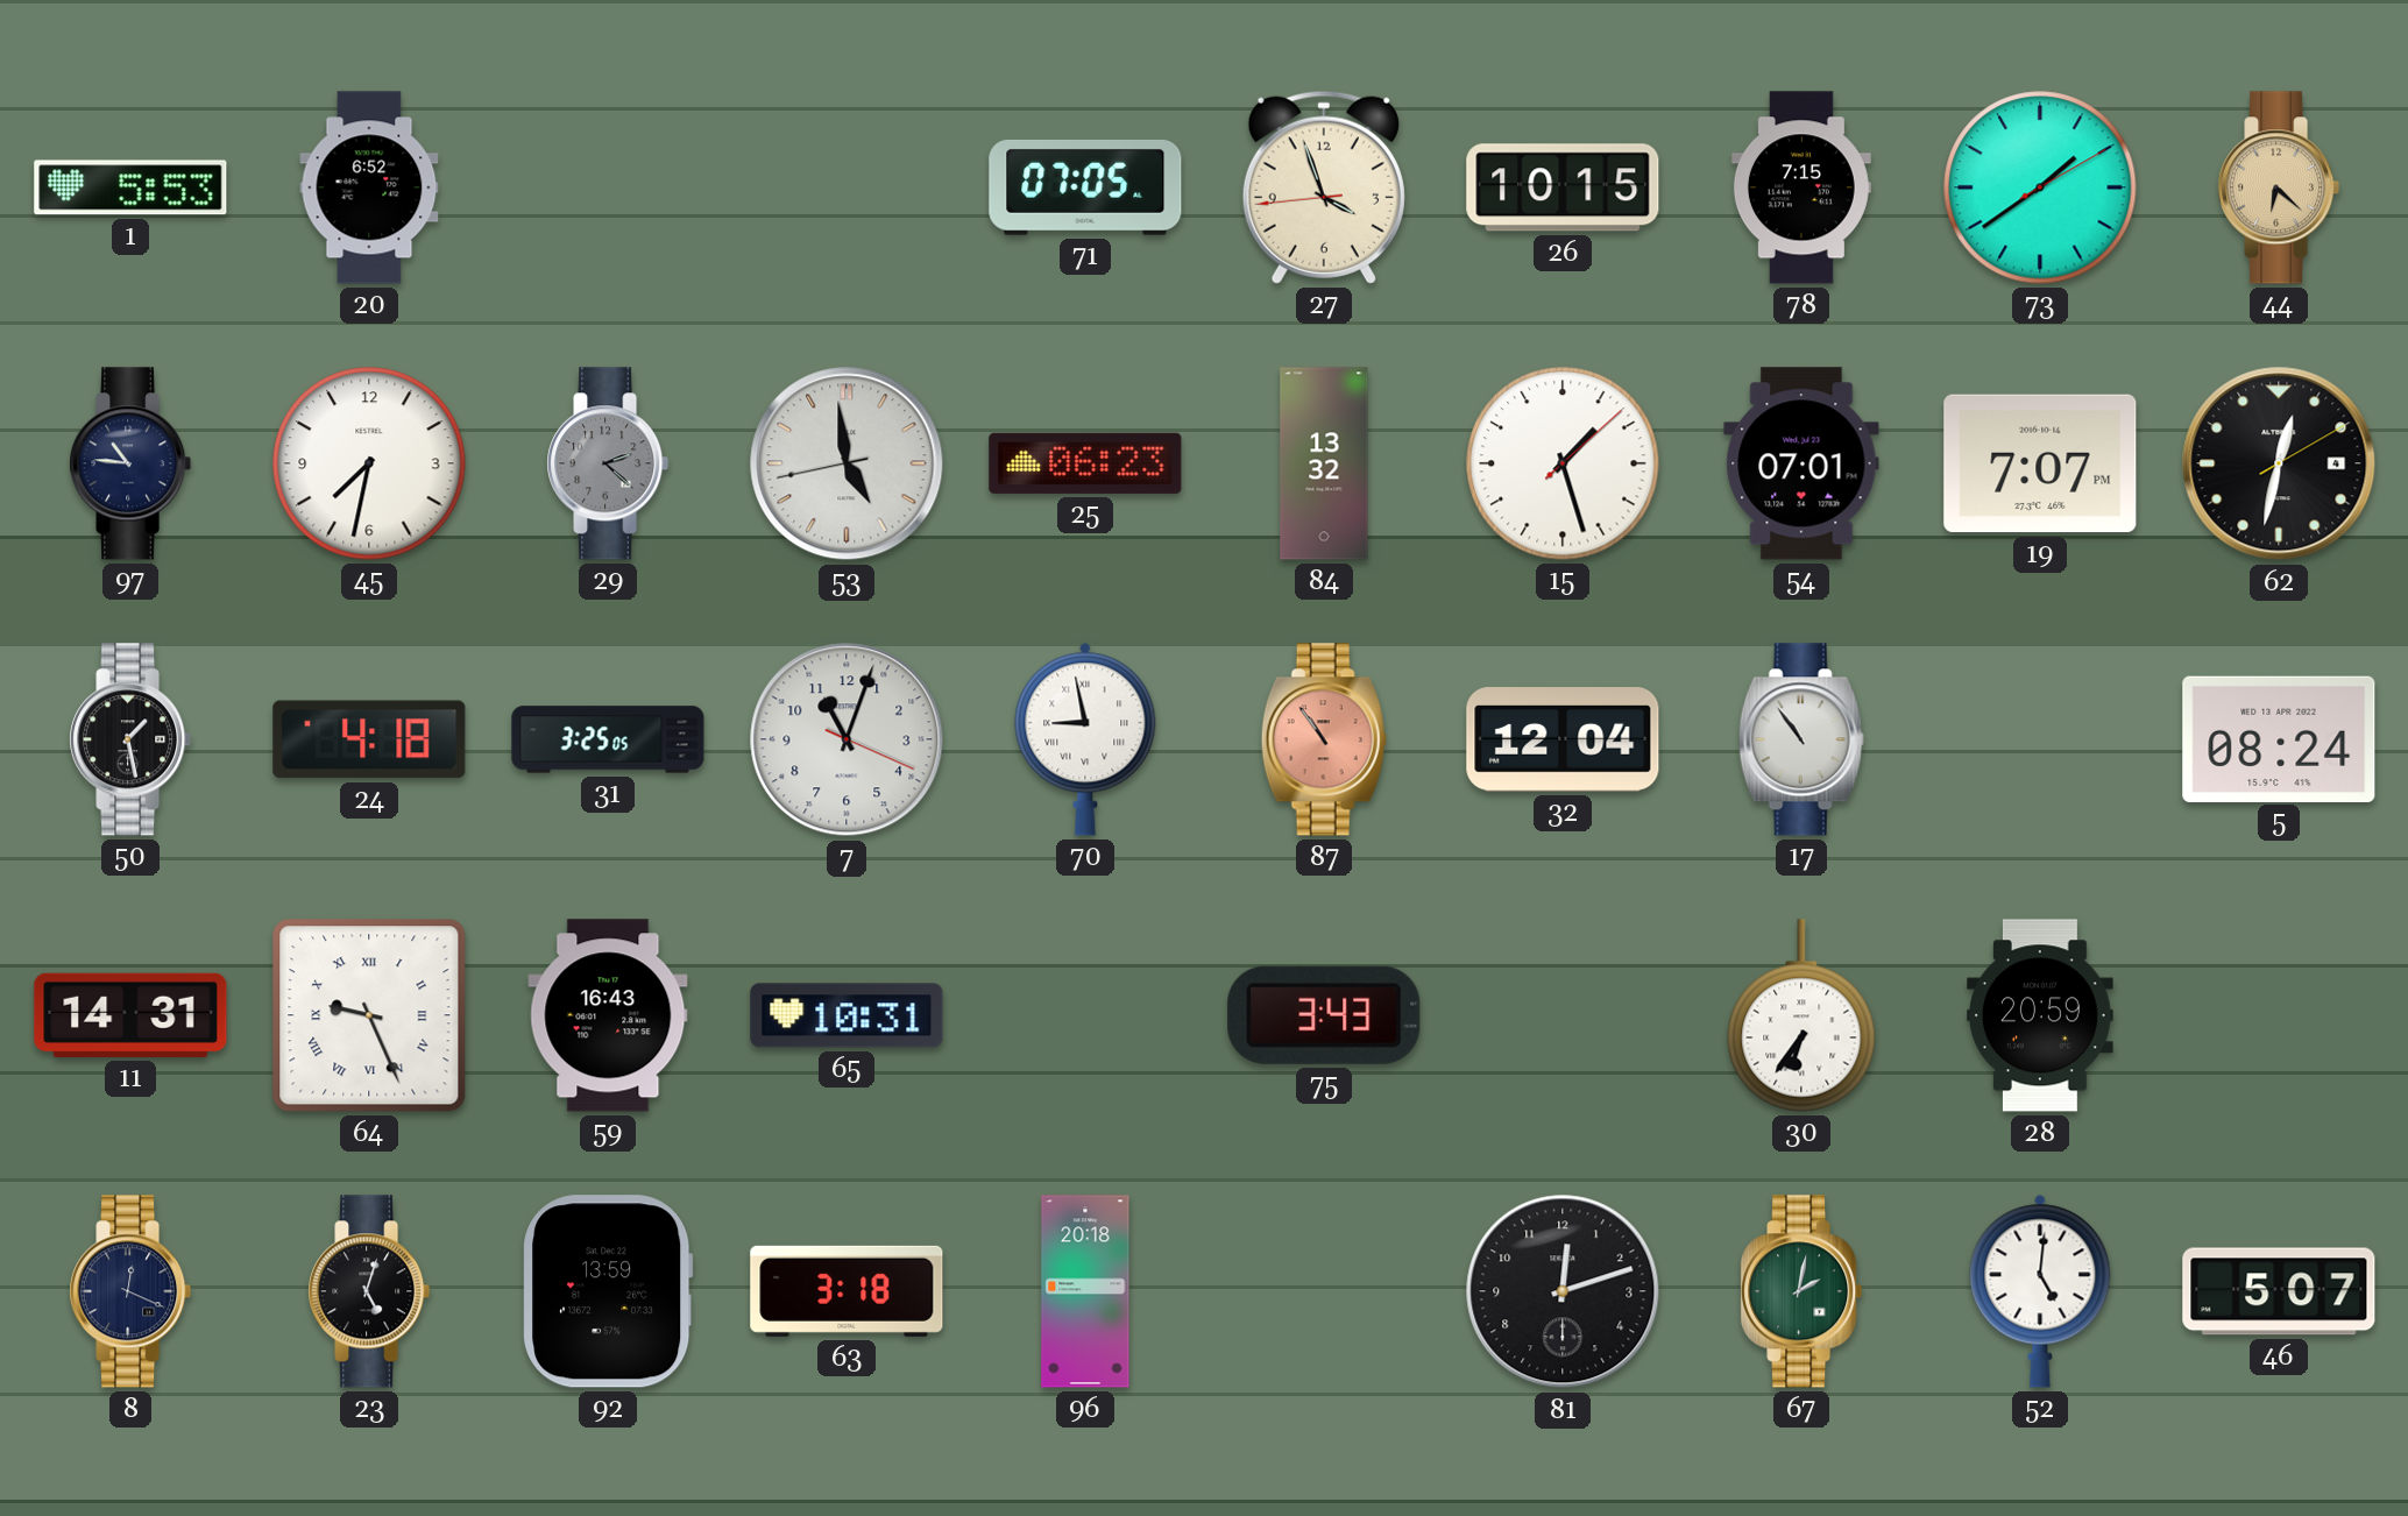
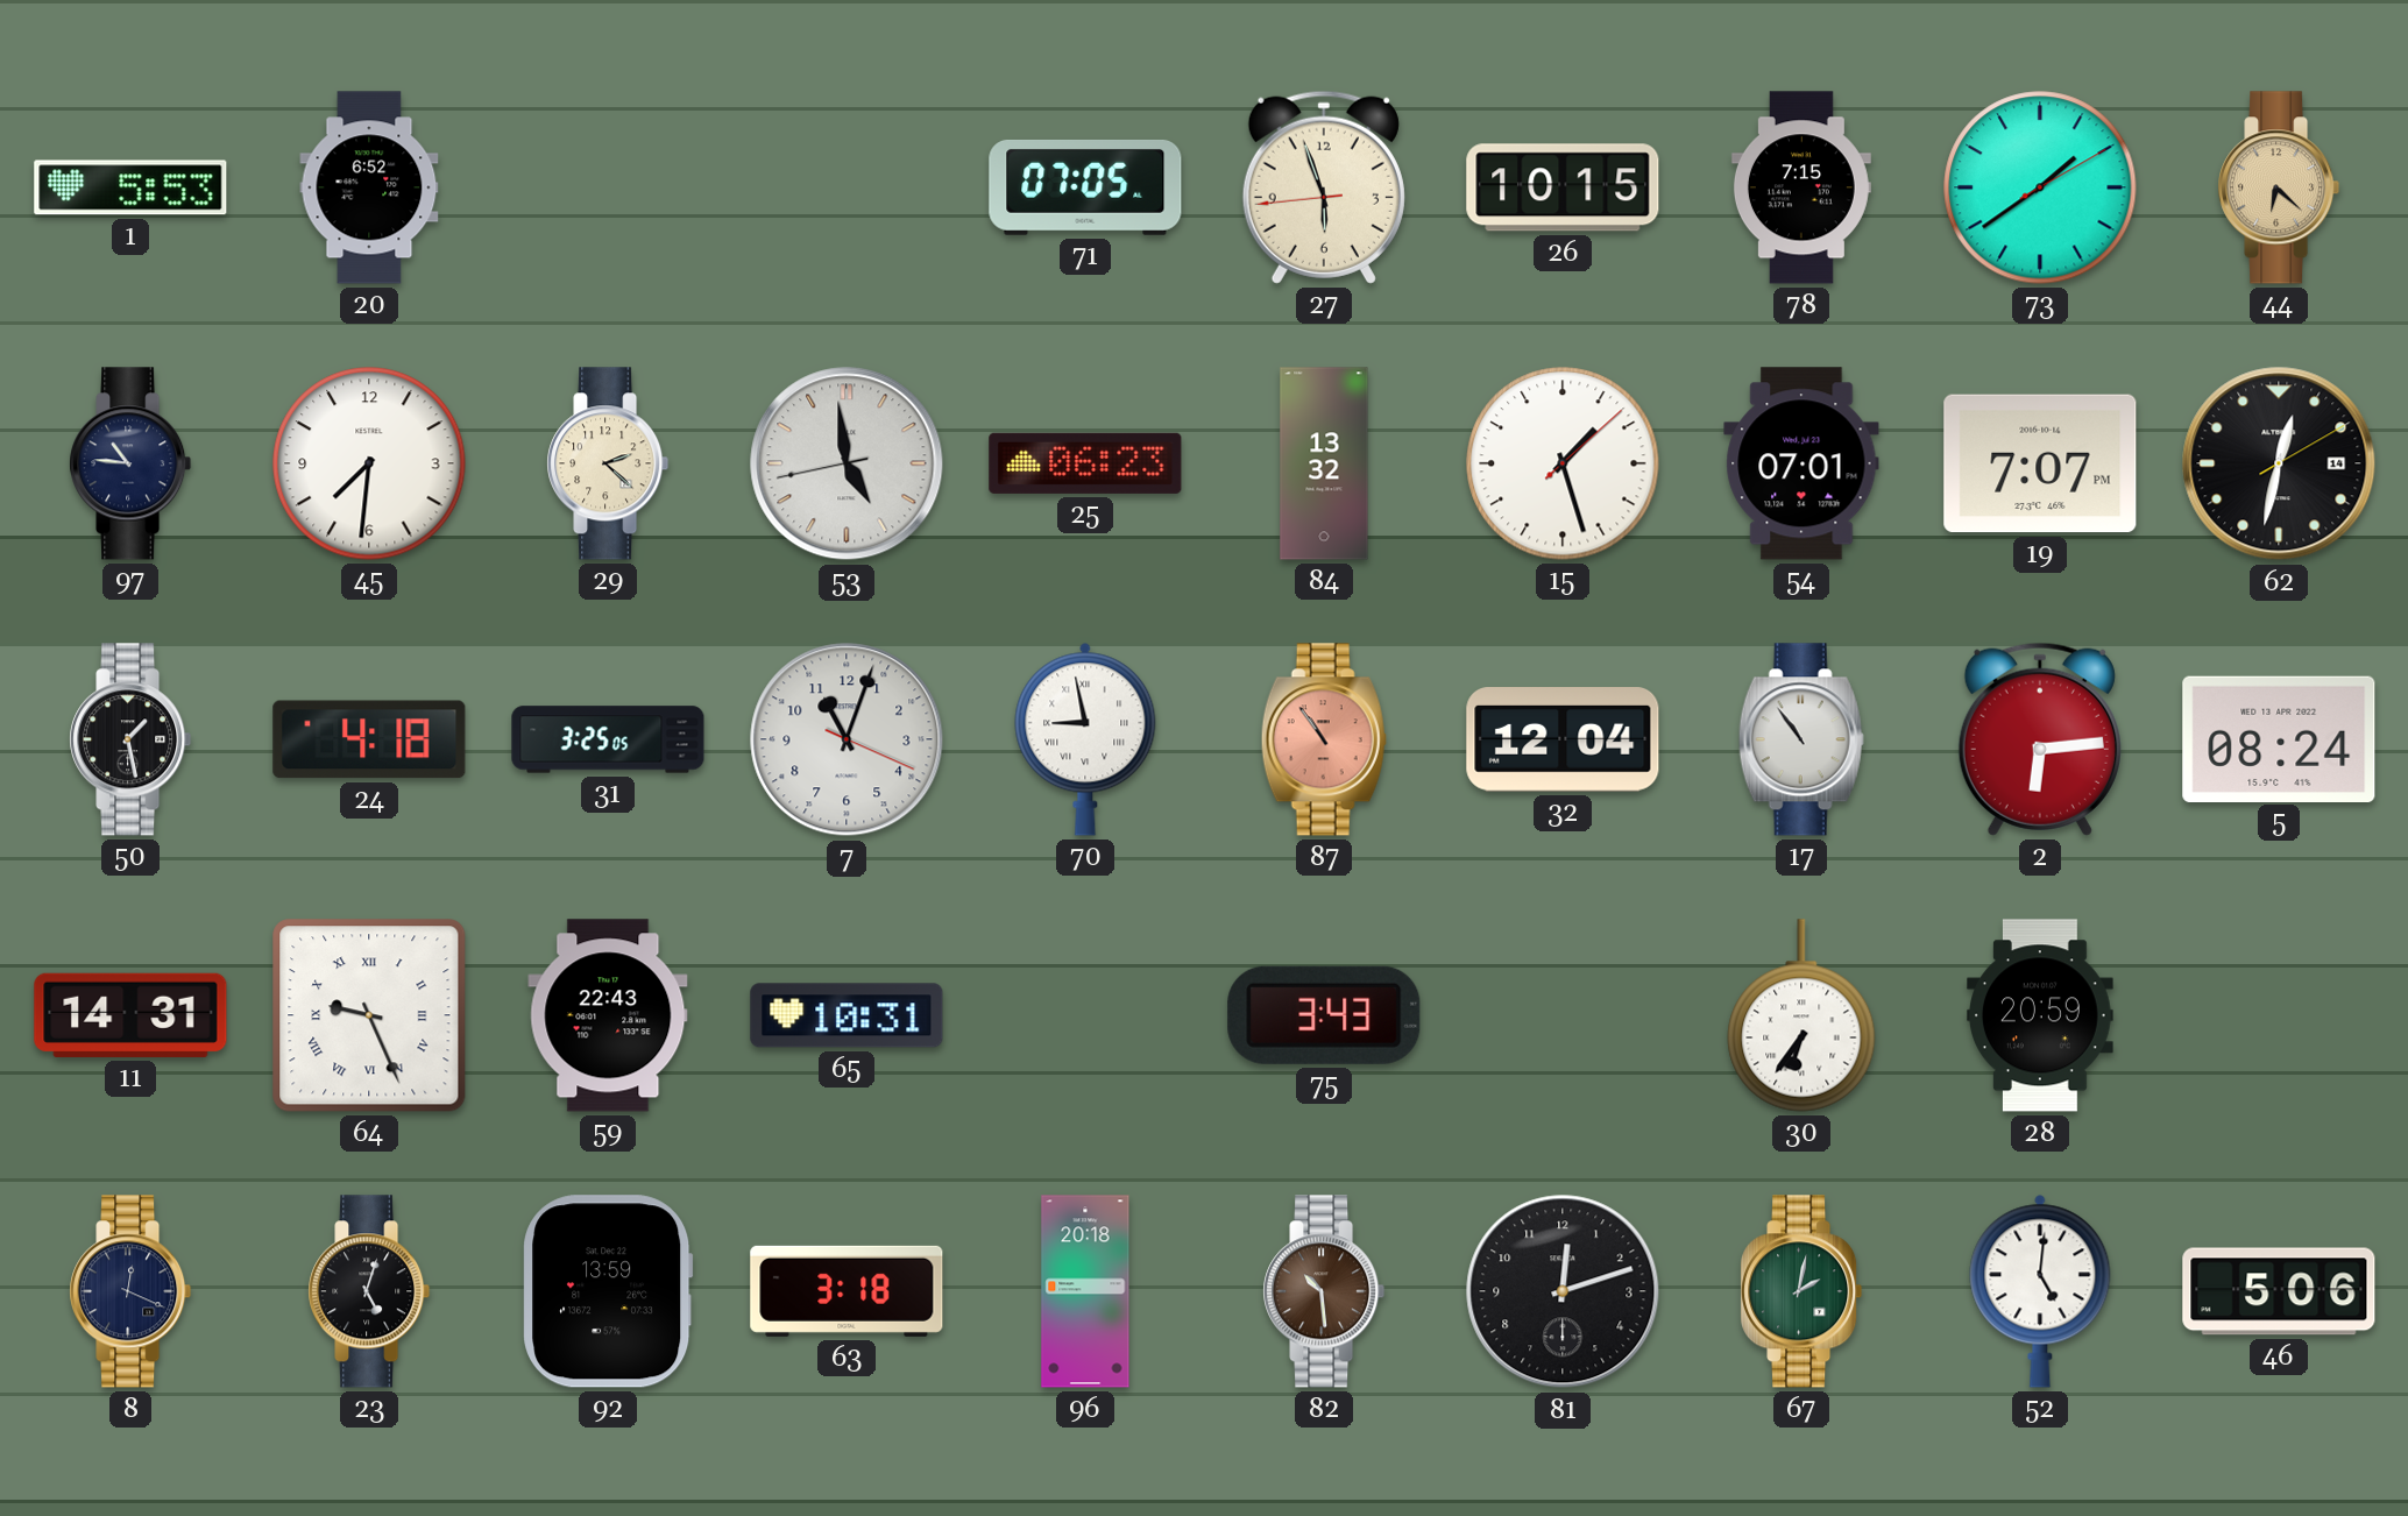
27: 3:56 -> 5:56 (1324, 187)
45: 7:32 -> 7:31 (369, 463)
29 dial: grey -> cream (608, 463)
62 date: 4 -> 14 (2279, 463)
2: none -> 6:14 (2040, 739)
59: 16:43 -> 22:43 (608, 1015)
82: none -> 10:29 (1324, 1291)
46: 5:07 -> 5:06 (2279, 1291)
